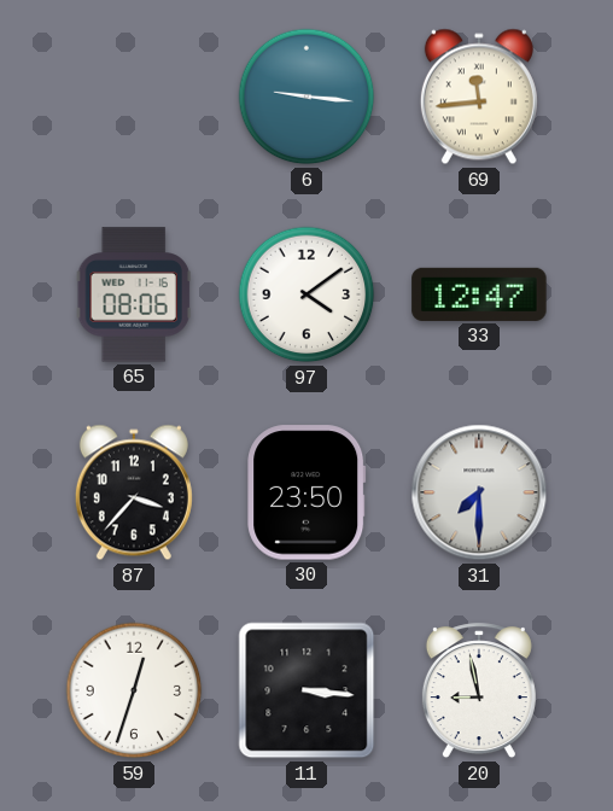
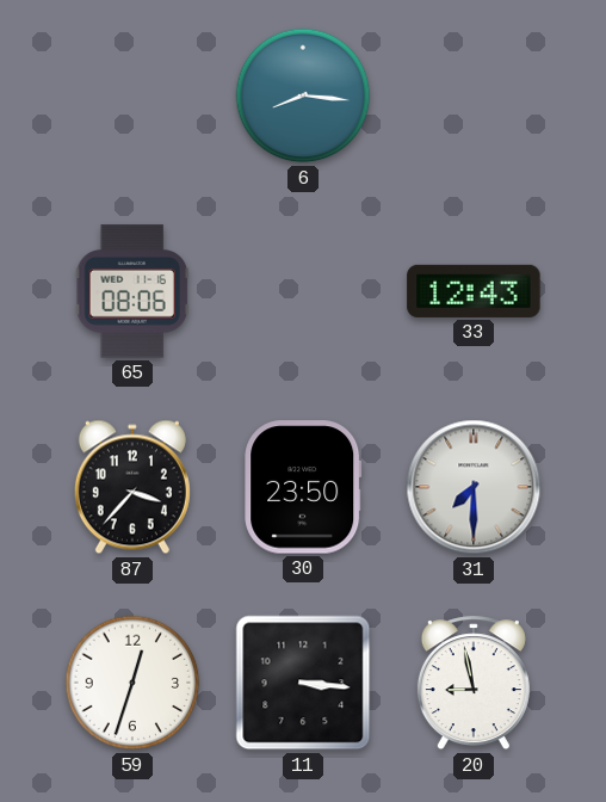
6: 9:16 -> 8:16 (303, 95)
69: 11:44 -> none (479, 97)
97: 4:09 -> none (306, 294)
33: 12:47 -> 12:43 (474, 291)
